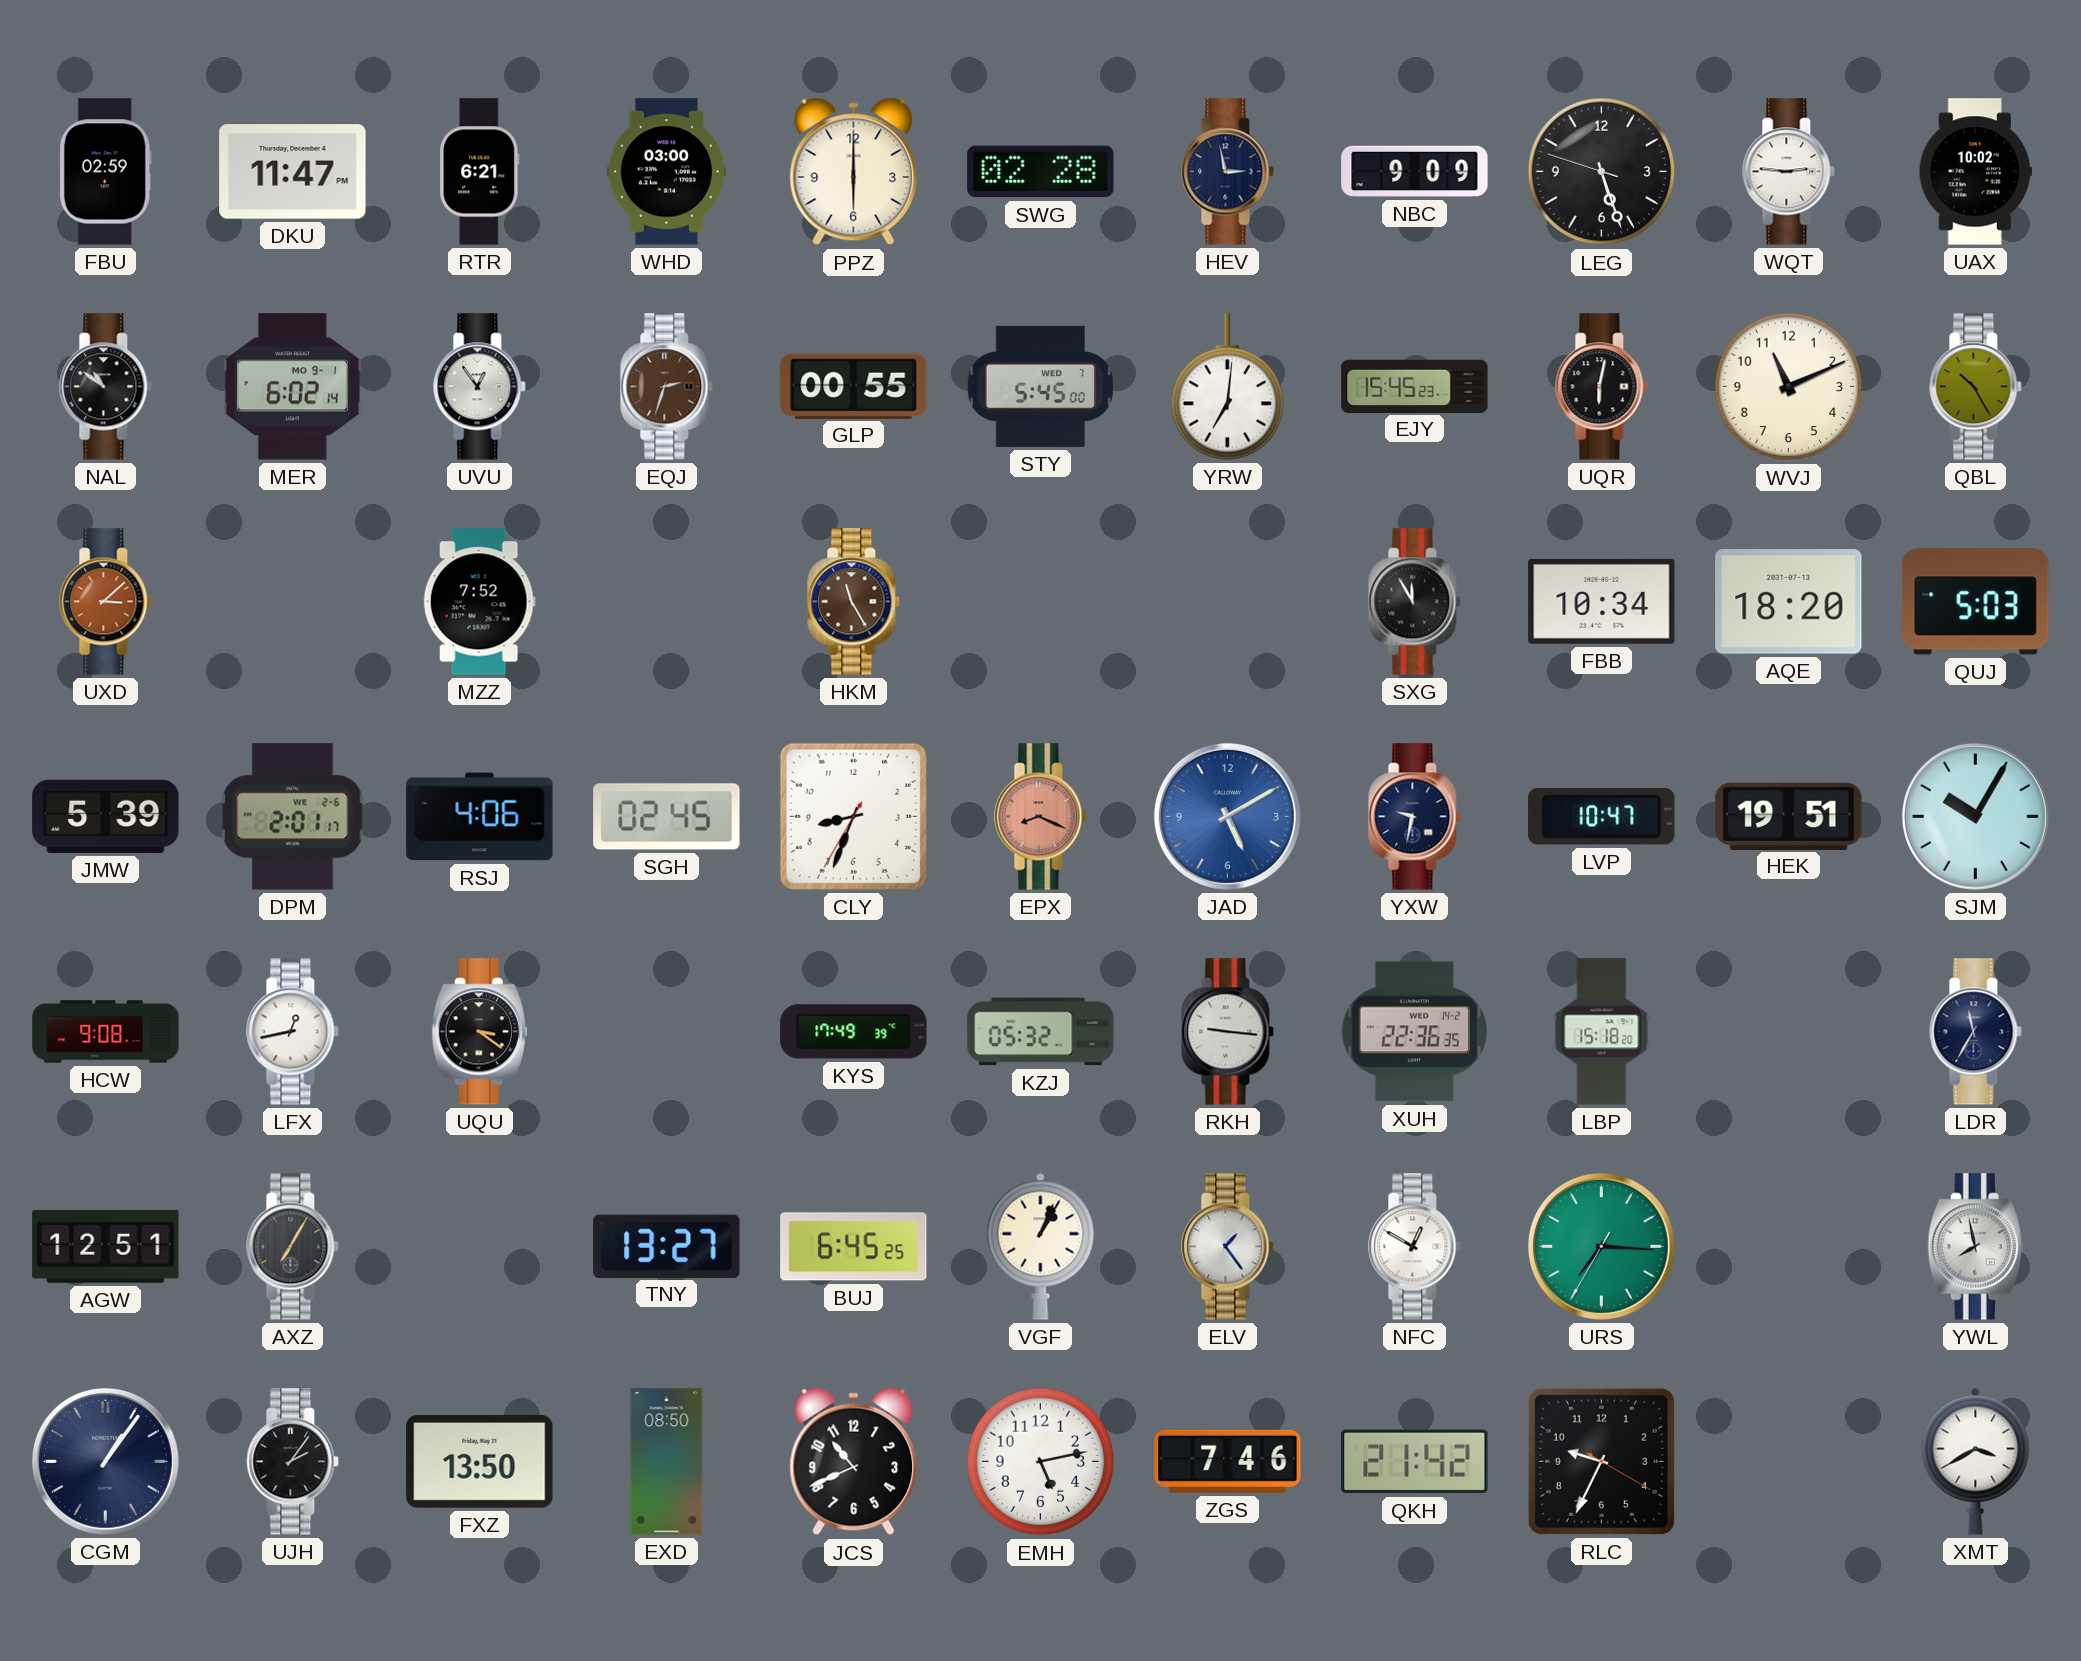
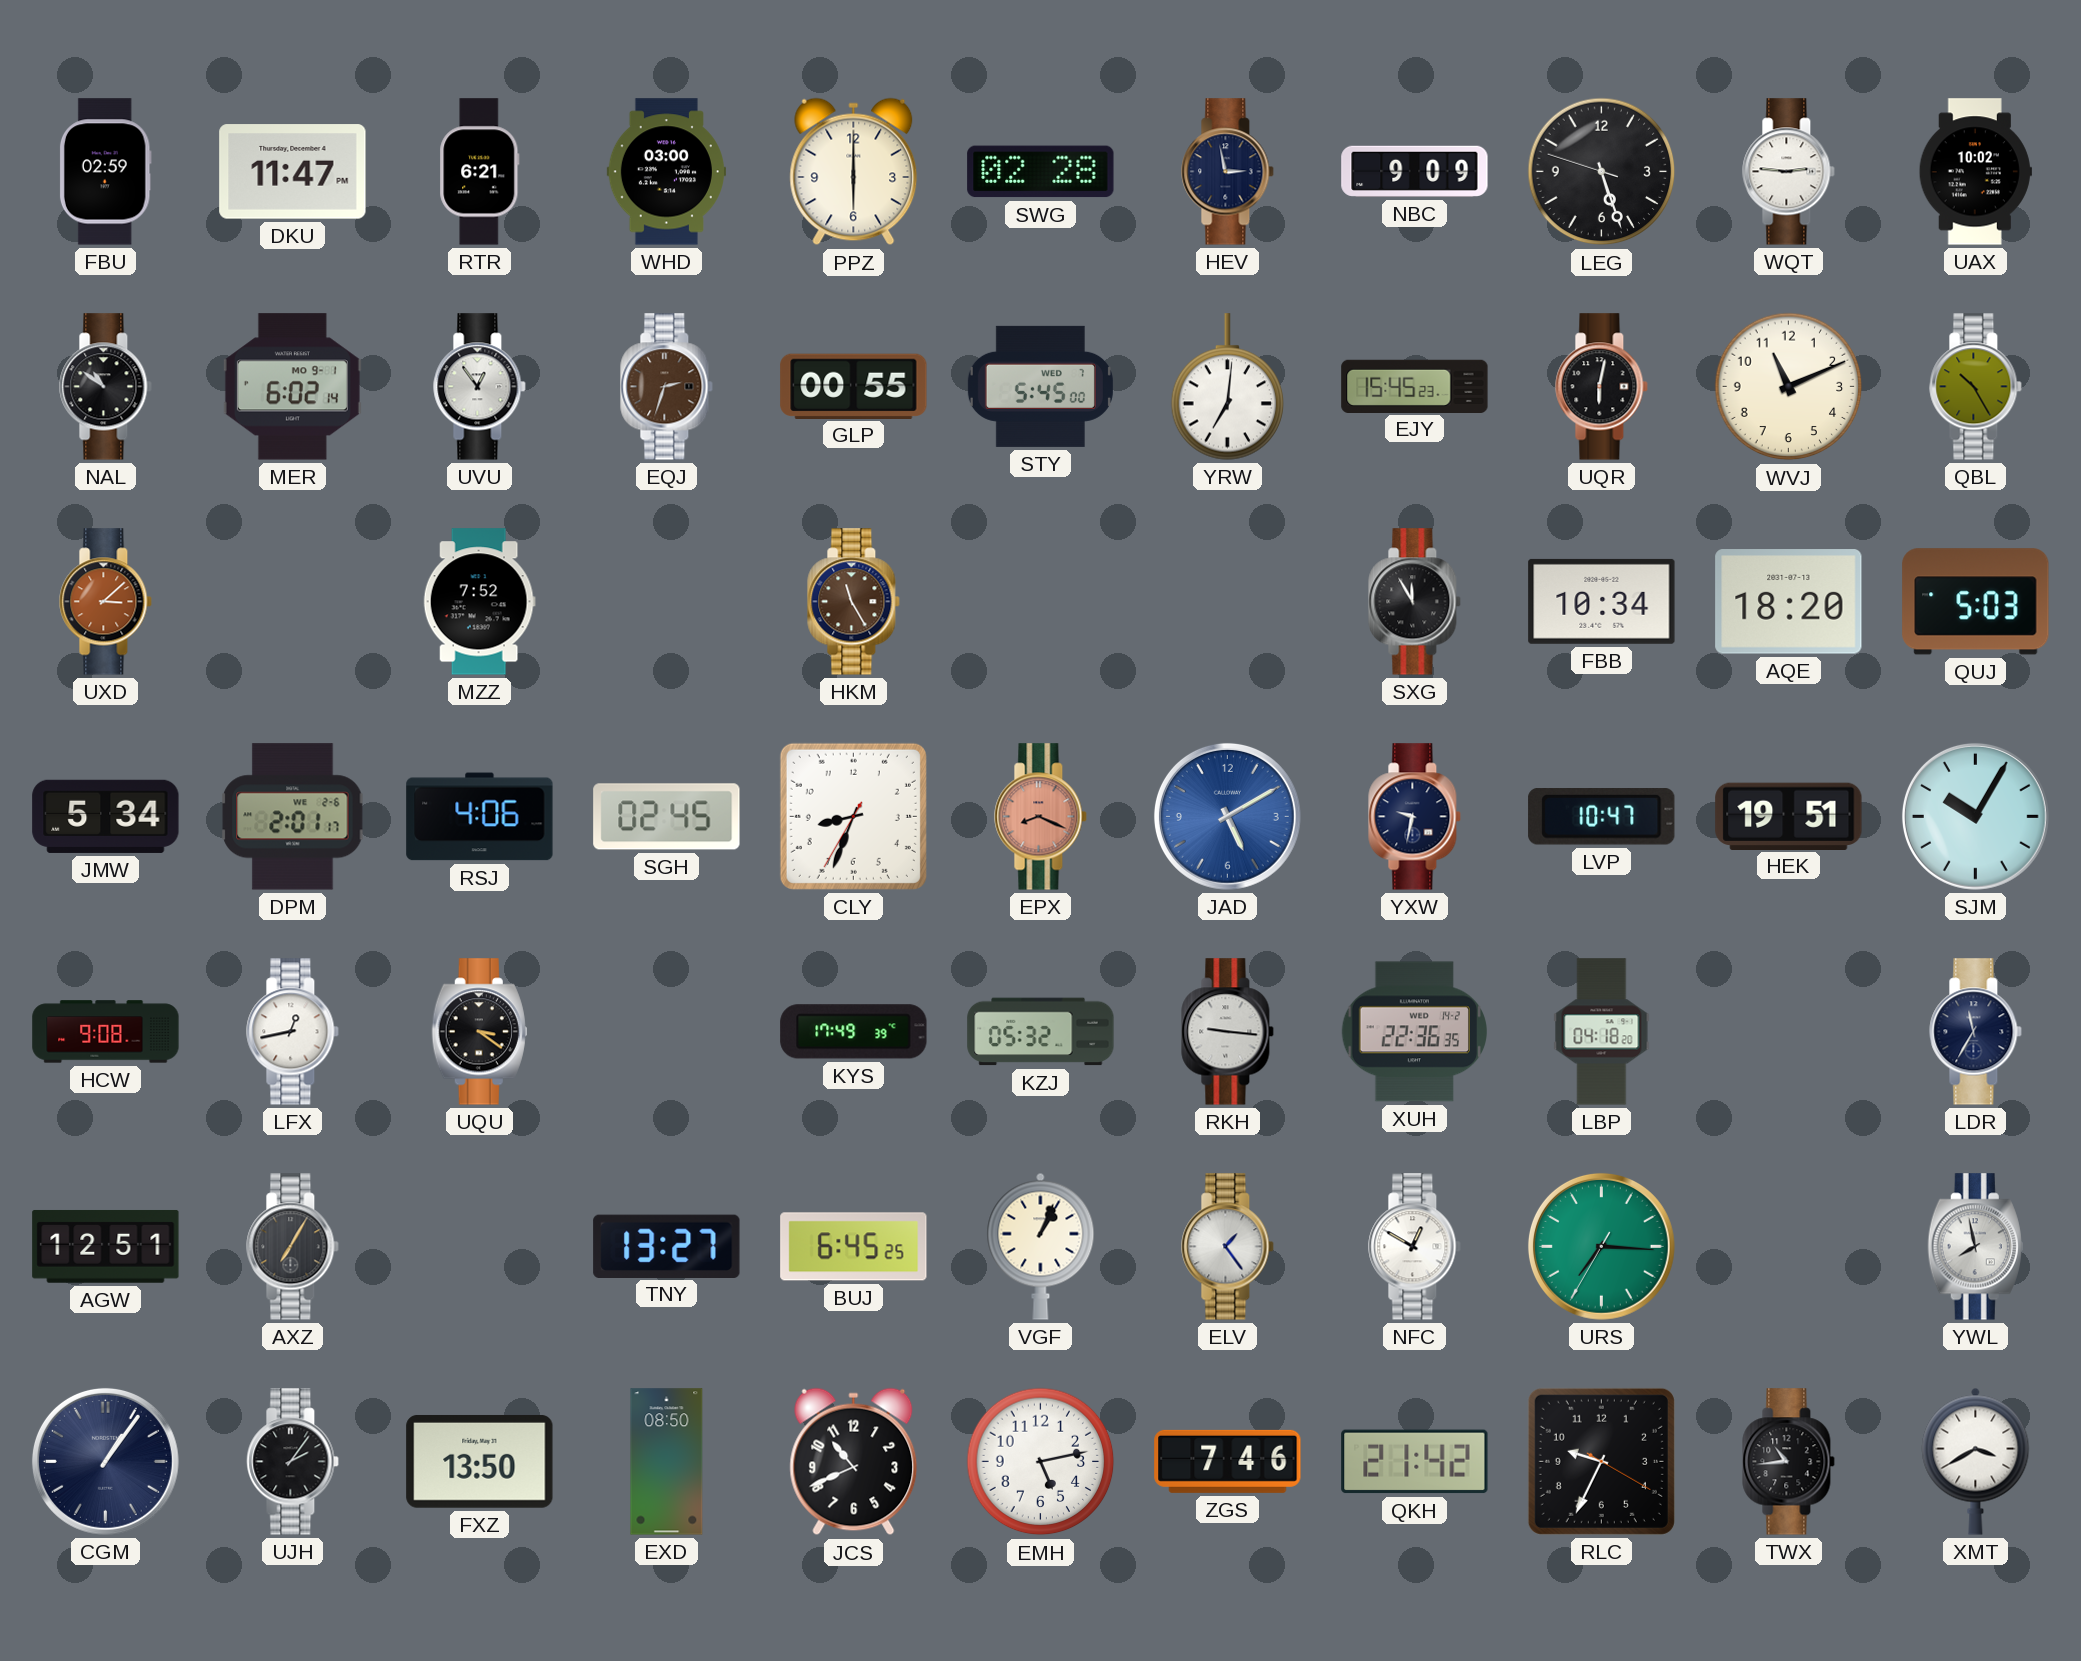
JMW: 5:39 -> 5:34 (106, 816)
LBP: 15:18 -> 04:18 (1602, 1032)
TWX: none -> 10:44 (1789, 1462)
